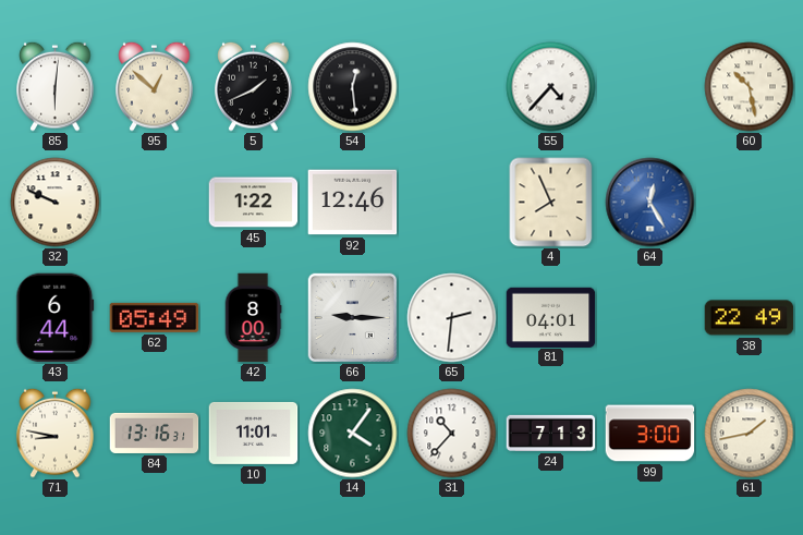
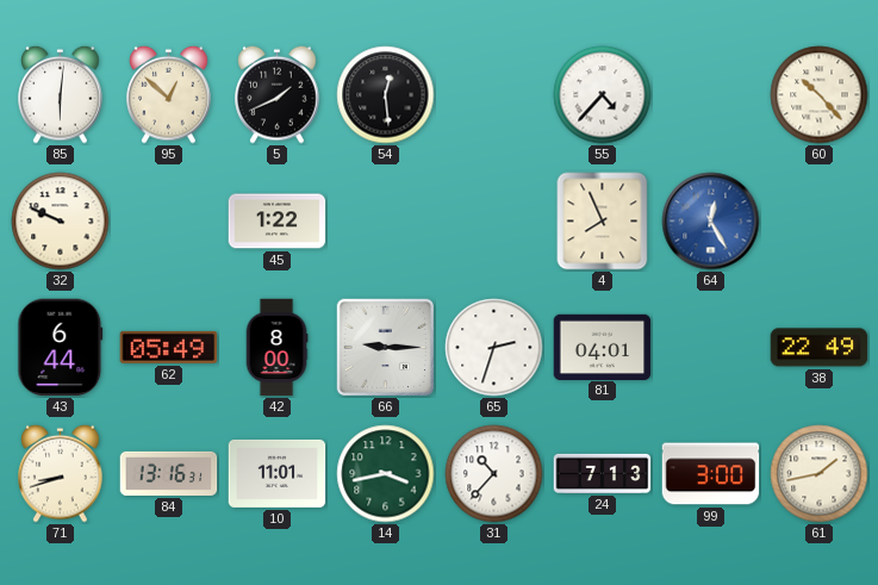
60: 10:28 -> 10:23 (820, 95)
92: 12:46 -> none (353, 203)
65: 2:31 -> 2:33 (494, 348)
71: 8:47 -> 8:42 (61, 473)
14: 4:06 -> 3:43 (386, 474)
